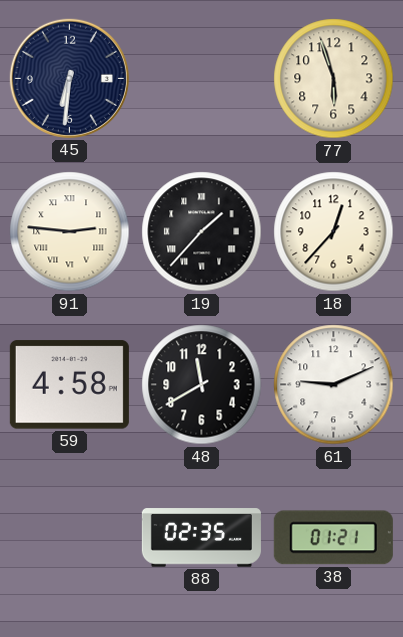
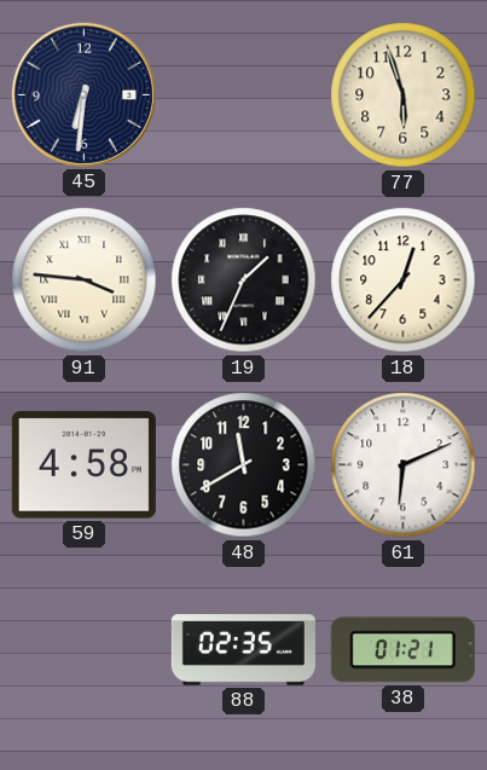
91: 2:46 -> 3:46 (85, 280)
19: 1:37 -> 1:34 (244, 280)
61: 9:11 -> 6:11 (404, 465)
